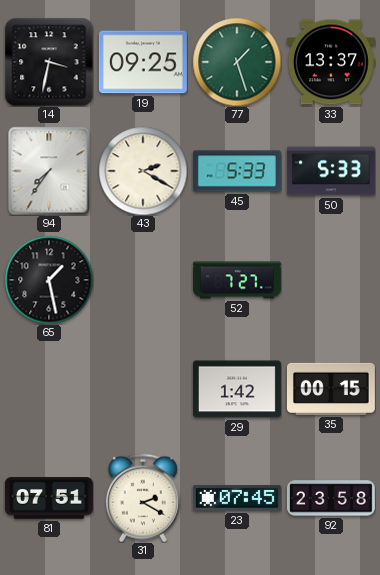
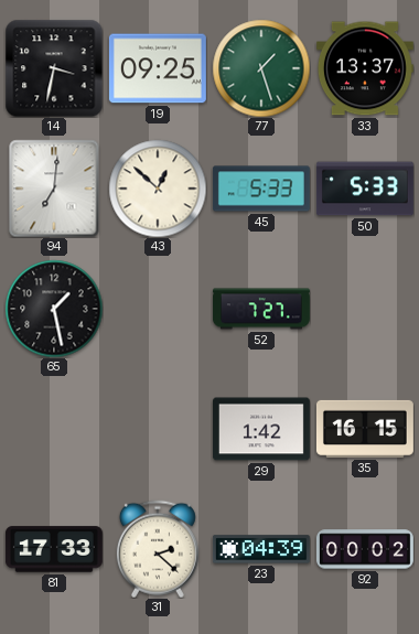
94: 7:36 -> 7:01 (54, 189)
43: 2:20 -> 12:52 (158, 189)
35: 00:15 -> 16:15 (365, 429)
81: 07:51 -> 17:33 (54, 549)
31: 2:20 -> 2:22 (158, 549)
23: 07:45 -> 04:39 (261, 549)
92: 23:58 -> 00:02 (365, 549)
